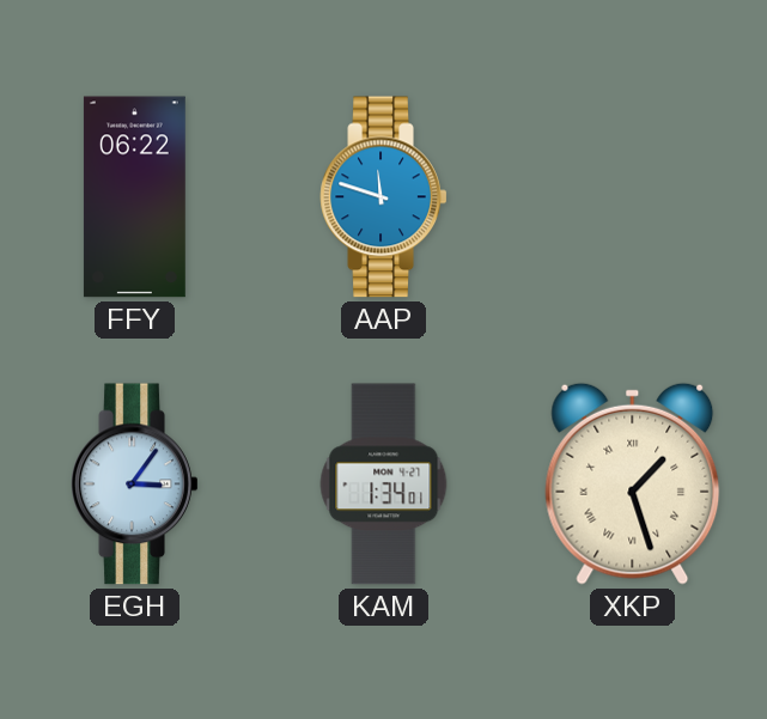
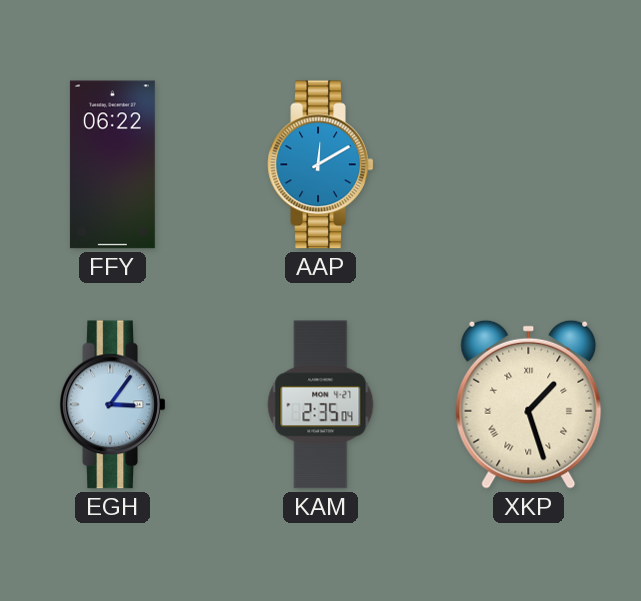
AAP: 11:48 -> 12:10 (321, 165)
KAM: 1:34 -> 2:35 (321, 405)
